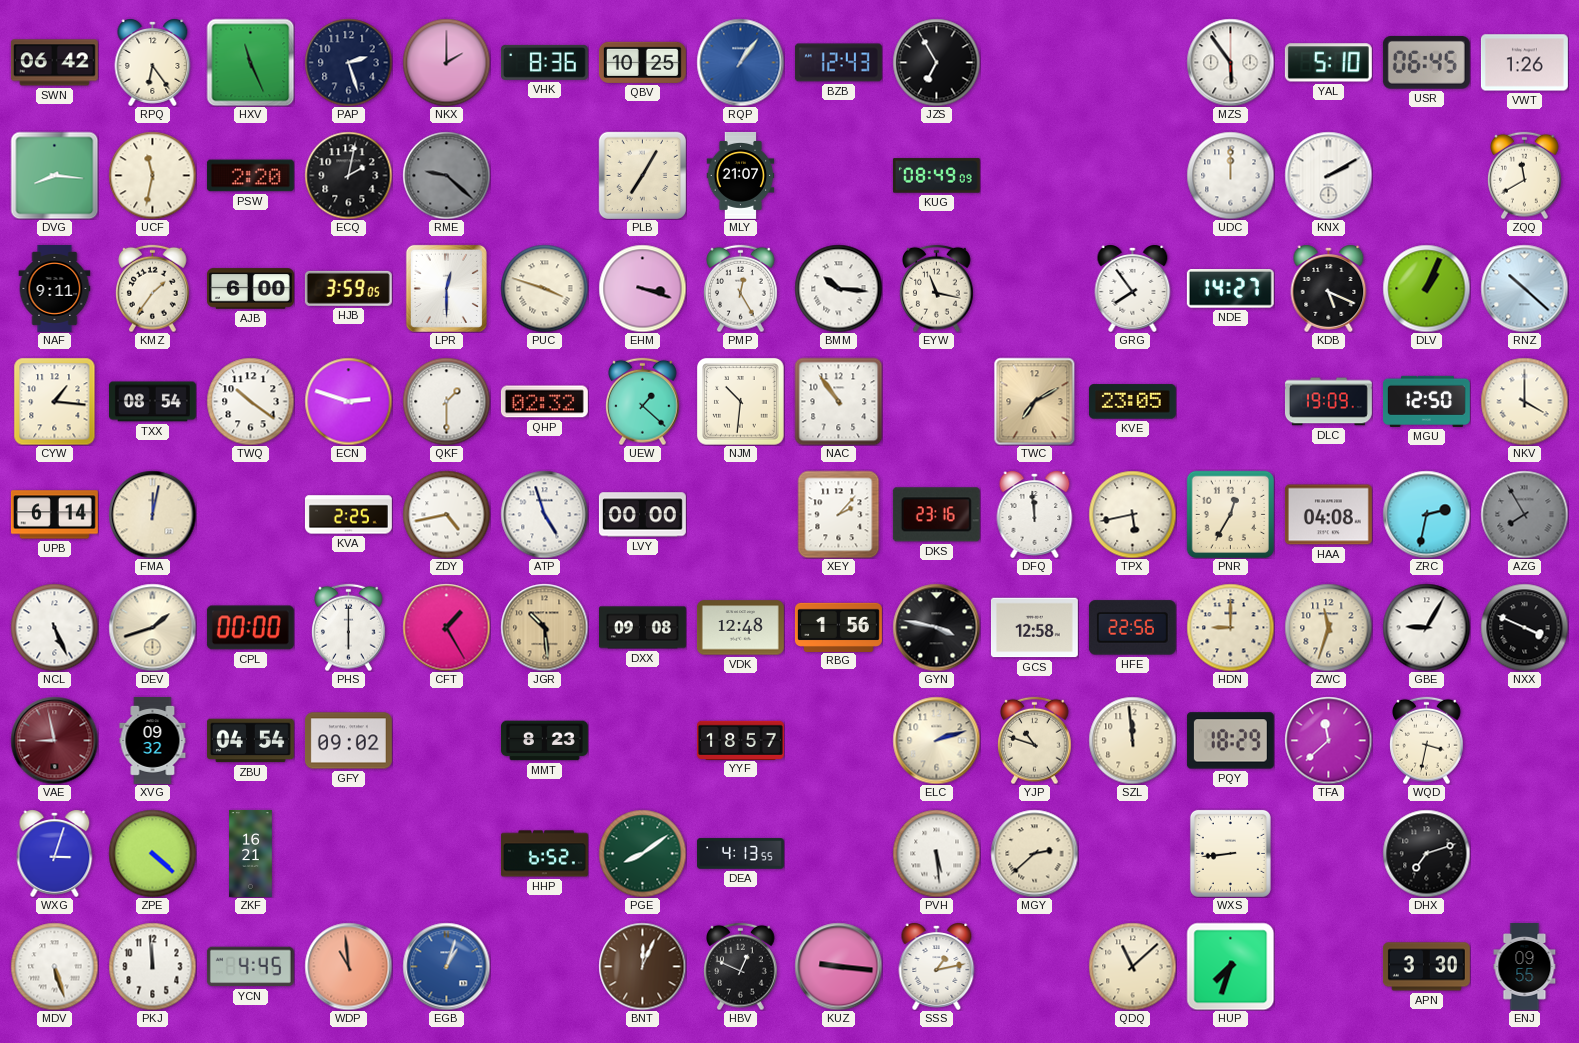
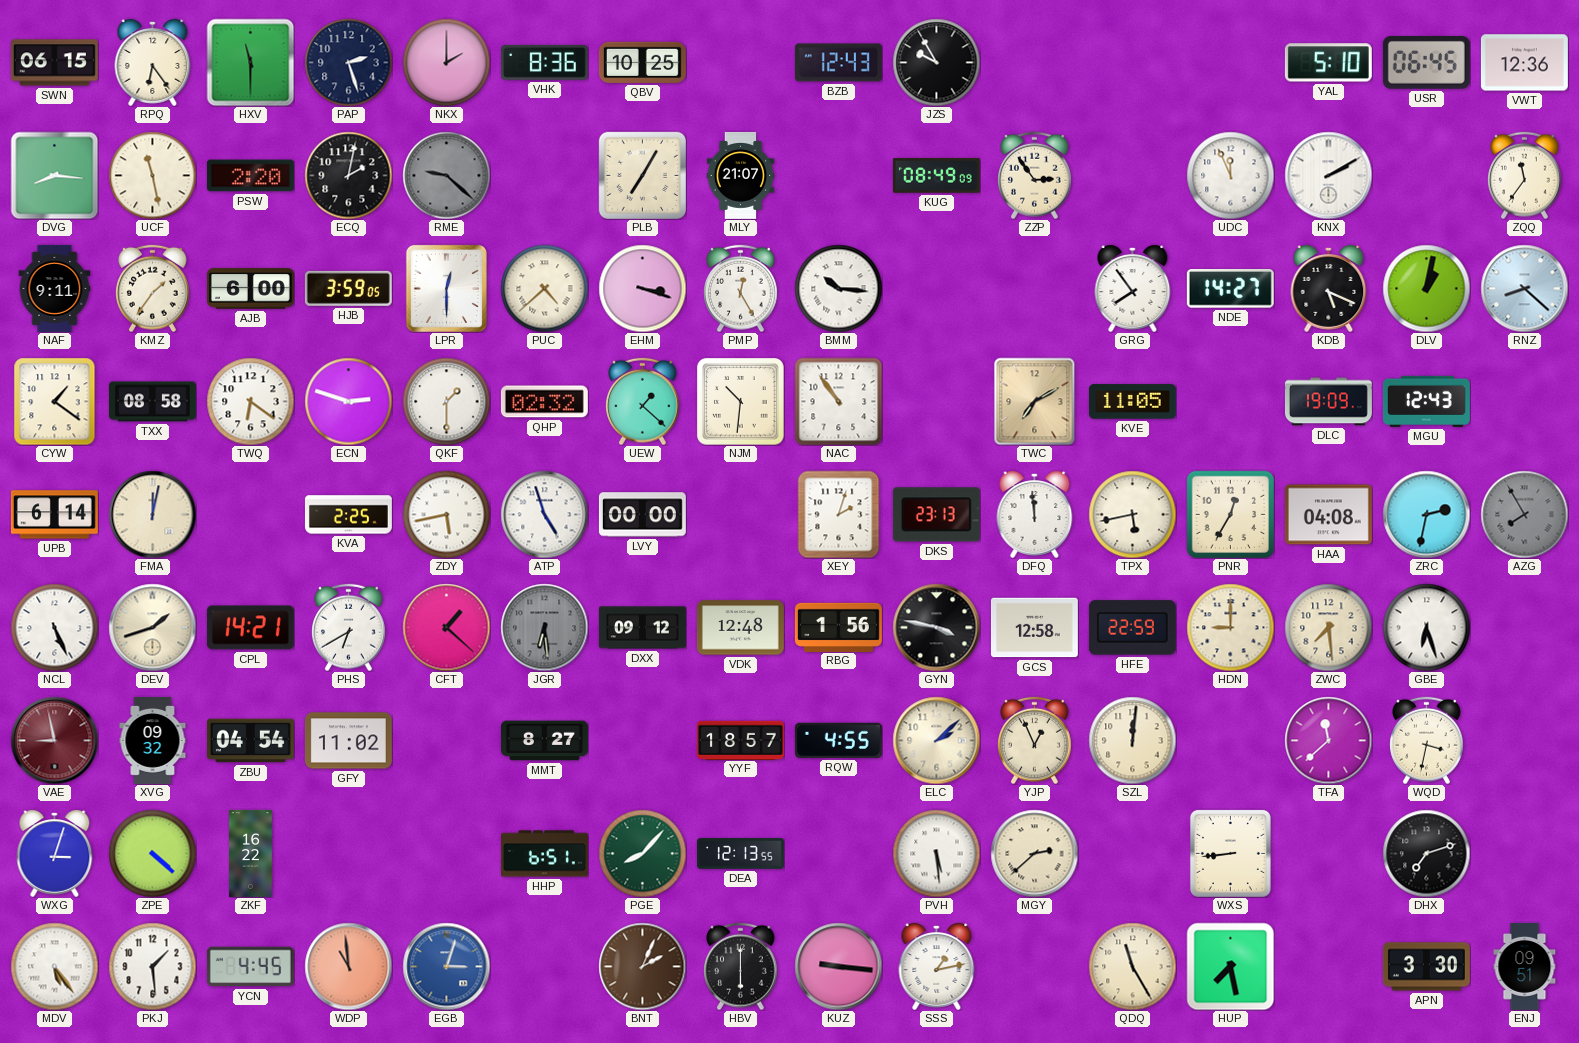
SWN: 06:42 -> 06:15 (54, 63)
HXV: 11:26 -> 11:30 (250, 62)
RQP: 1:06 -> none (740, 62)
JZS: 6:55 -> 9:55 (936, 62)
MZS: 5:54 -> none (1230, 62)
VWT: 1:26 -> 12:36 (1524, 63)
UCF: 11:32 -> 11:28 (152, 175)
ZZP: none -> 2:54 (1035, 175)
UDC: 12:00 -> 11:56 (1230, 175)
ZQQ: 11:40 -> 11:36 (1525, 175)
PUC: 3:48 -> 4:38 (544, 288)
EYW: 11:17 -> none (937, 288)
DLV: 1:04 -> 1:02 (1426, 288)
RNZ: 10:22 -> 8:22 (1524, 288)
CYW: 1:16 -> 1:21 (55, 401)
TXX: 08:54 -> 08:58 (152, 402)
TWQ: 10:21 -> 6:21 (250, 401)
KVE: 23:05 -> 11:05 (1132, 402)
MGU: 12:50 -> 12:43 (1426, 401)
NKV: 4:00 -> none (1524, 401)
ZDY: 4:43 -> 5:43 (446, 514)
XEY: 2:07 -> 2:03 (839, 514)
DKS: 23:16 -> 23:13 (936, 515)
CPL: 00:00 -> 14:21 (250, 628)
PHS: 6:00 -> 6:40 (349, 627)
CFT: 1:25 -> 1:22 (446, 627)
JGR: 10:29 -> 6:29 (544, 627)
JGR dial: champagne -> grey (544, 627)
DXX: 09:08 -> 09:12 (642, 628)
HFE: 22:56 -> 22:59 (1132, 628)
ZWC: 11:33 -> 7:29 (1328, 627)
GBE: 9:05 -> 6:27 (1426, 627)
NXX: 3:49 -> none (1524, 627)
GFY: 09:02 -> 11:02 (348, 741)
MMT: 8:23 -> 8:27 (544, 741)
RQW: none -> 4:55 (838, 740)
ELC: 2:12 -> 2:08 (936, 740)
YJP: 10:48 -> 12:56 (1035, 740)
SZL: 11:59 -> 12:01 (1132, 740)
PQY: 18:29 -> none (1230, 741)
ZKF: 16:21 -> 16:22 (251, 853)
HHP: 6:52 -> 6:51 (544, 854)
PGE: 8:09 -> 8:07 (642, 853)
DEA: 4:13 -> 12:13 (740, 854)
MDV: 5:27 -> 5:24 (54, 966)
PKJ: 11:59 -> 1:29 (152, 966)
EGB: 1:03 -> 3:03 (446, 966)
BNT: 12:04 -> 2:04 (642, 966)
HBV: 12:49 -> 6:00 (741, 966)
QDQ: 11:08 -> 11:25 (1132, 966)
HUP: 7:33 -> 7:28 (1230, 966)
ENJ: 09:55 -> 09:51 (1525, 966)
